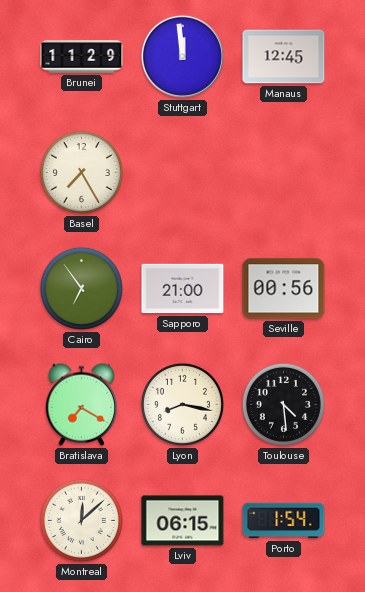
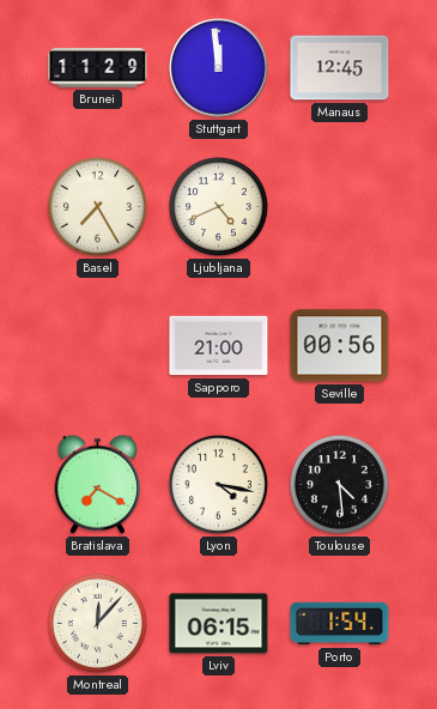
Ljubljana: none -> 4:41 (218, 206)
Cairo: 6:54 -> none (81, 288)
Lyon: 8:17 -> 4:17 (218, 484)
Montreal: 12:08 -> 12:07 (97, 623)
